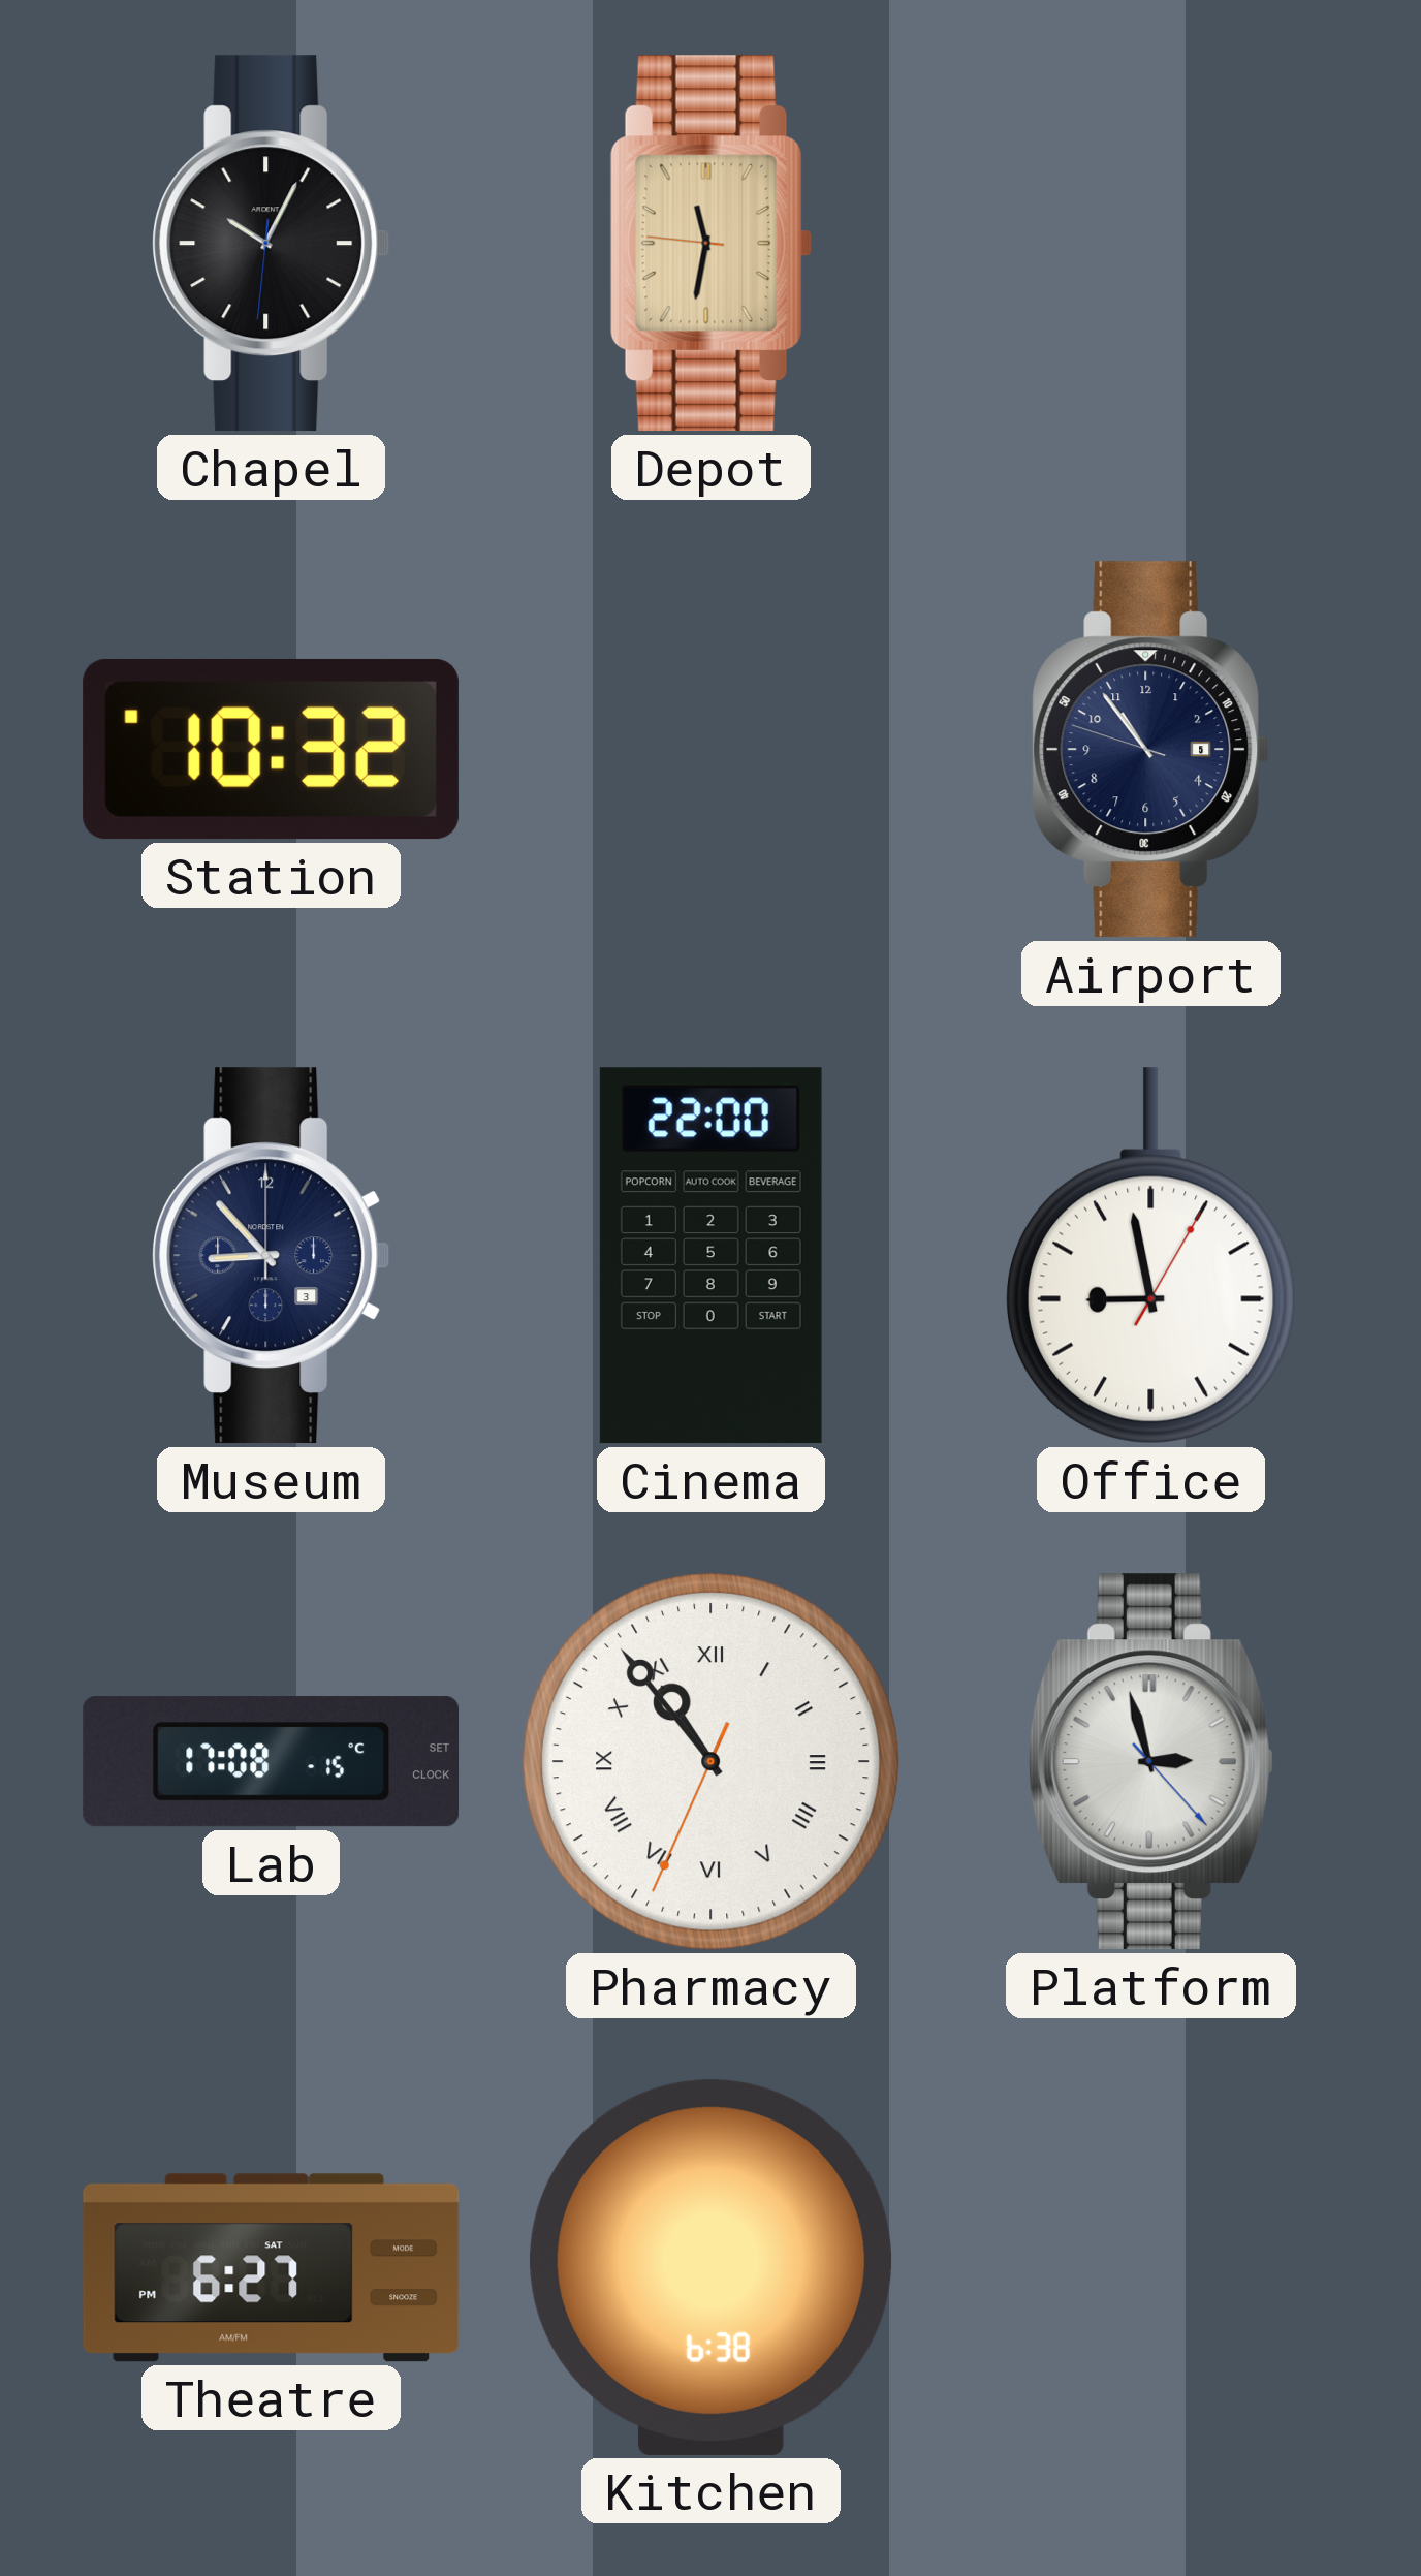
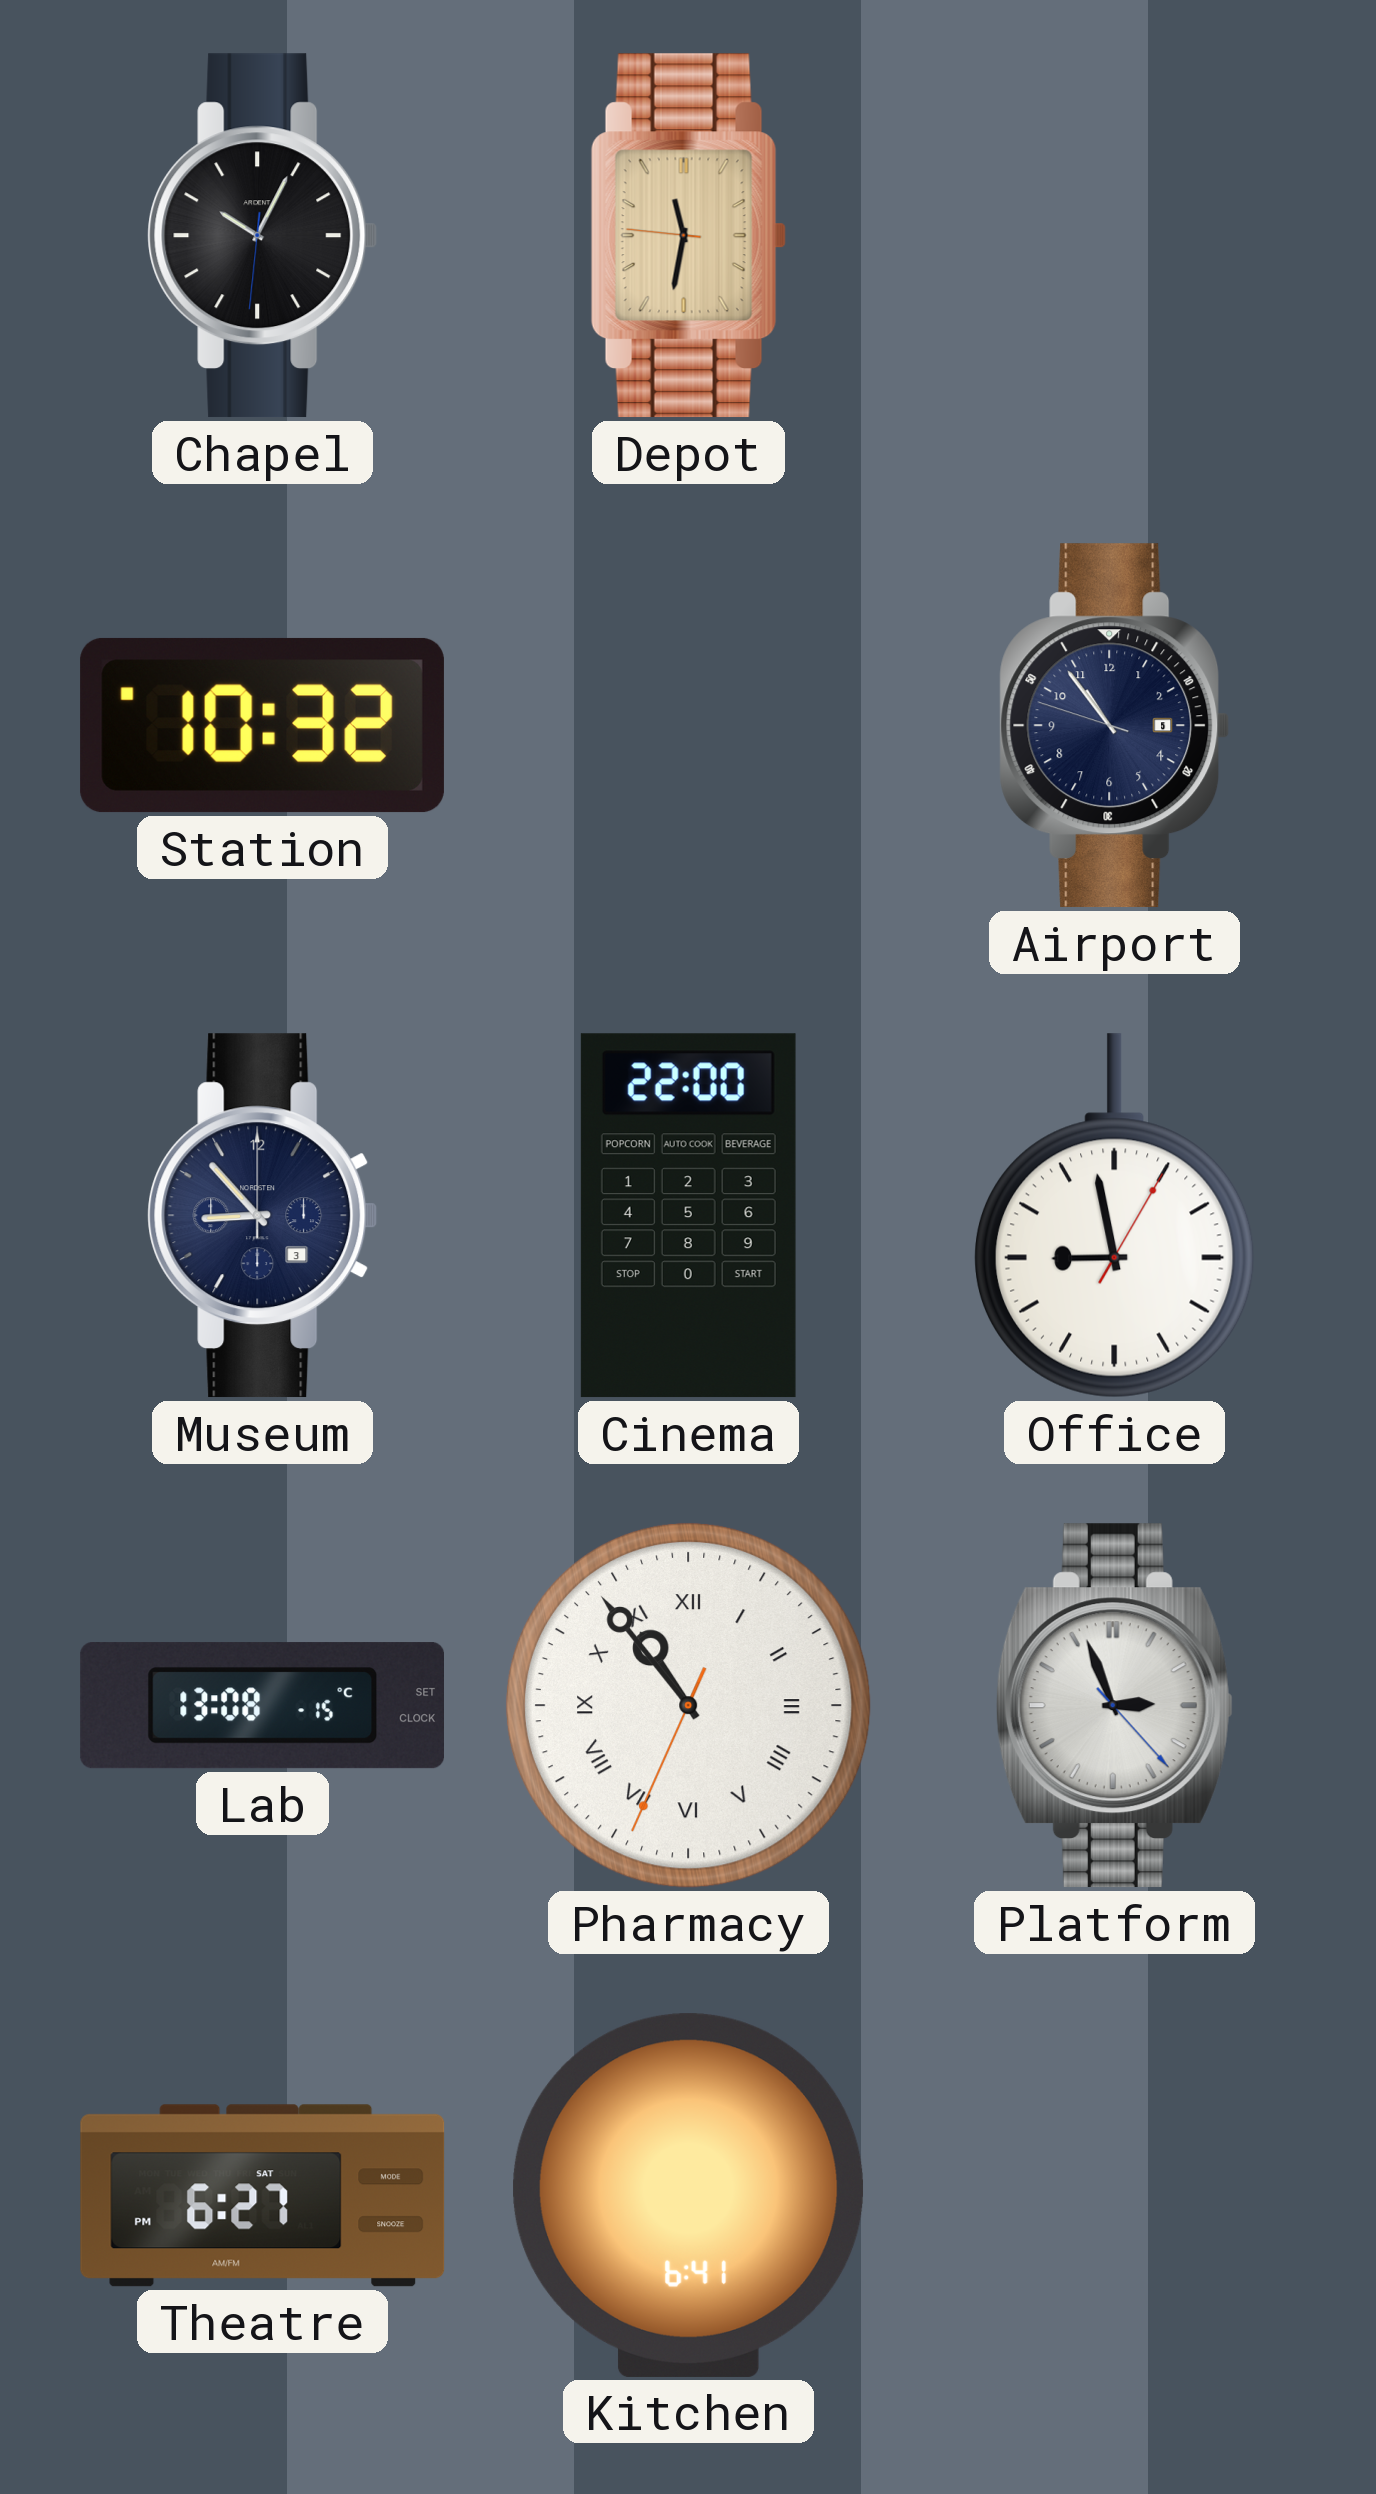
Lab: 17:08 -> 13:08 (262, 1706)
Platform: 2:57 -> 2:56 (1114, 1706)
Kitchen: 6:38 -> 6:41 (689, 2195)
